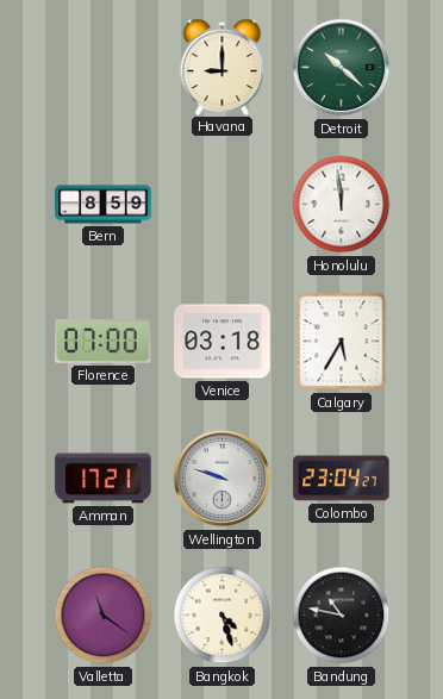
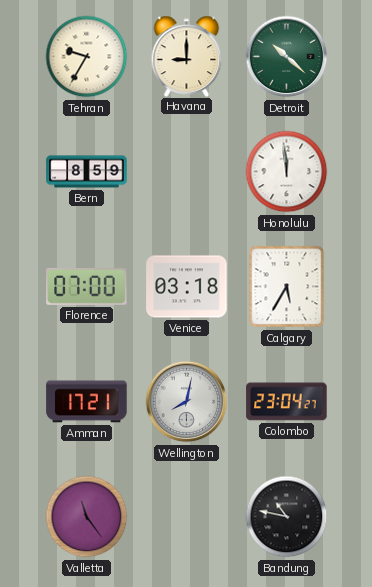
Tehran: none -> 9:35 (87, 57)
Wellington: 9:48 -> 8:02 (187, 402)
Valletta: 11:21 -> 11:24 (87, 517)
Bangkok: 4:27 -> none (223, 616)
